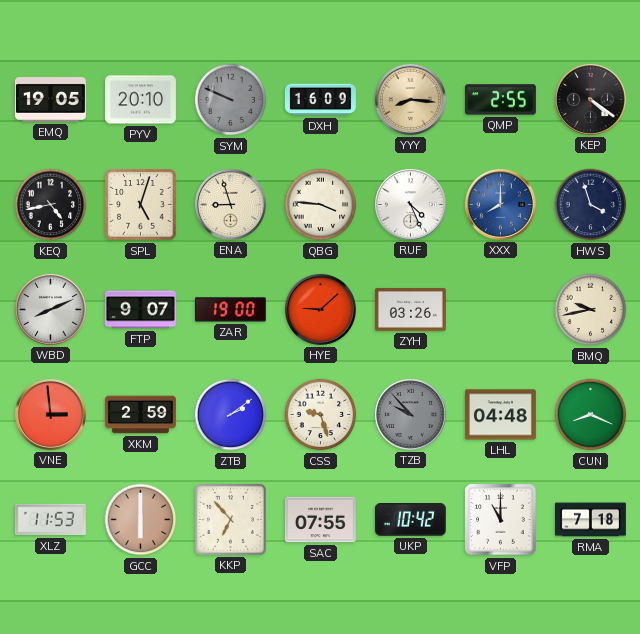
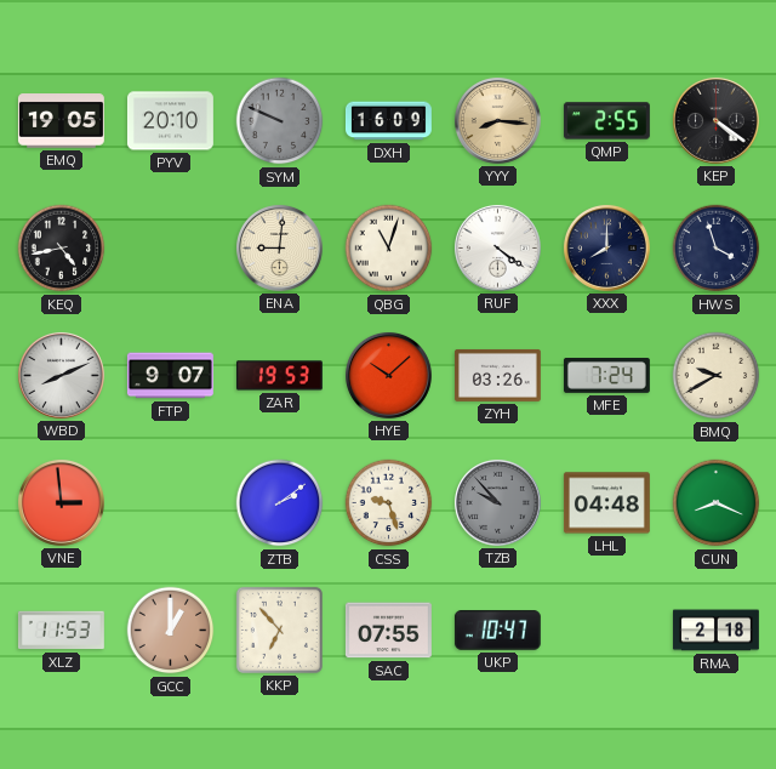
SPL: 5:03 -> none (141, 205)
ENA: 8:57 -> 9:01 (279, 247)
QBG: 3:46 -> 11:03 (389, 249)
RUF: 4:26 -> 4:21 (497, 247)
XXX dial: blue -> navy (606, 247)
ZAR: 19:00 -> 19:53 (279, 376)
HYE: 9:08 -> 10:08 (388, 375)
MFE: none -> 7:24 (606, 376)
BMQ: 9:43 -> 9:40 (717, 376)
XKM: 2:59 -> none (140, 415)
GCC: 6:00 -> 1:00 (171, 631)
UKP: 10:42 -> 10:47 (497, 631)
VFP: 11:00 -> none (501, 520)
RMA: 7:18 -> 2:18 (715, 631)
